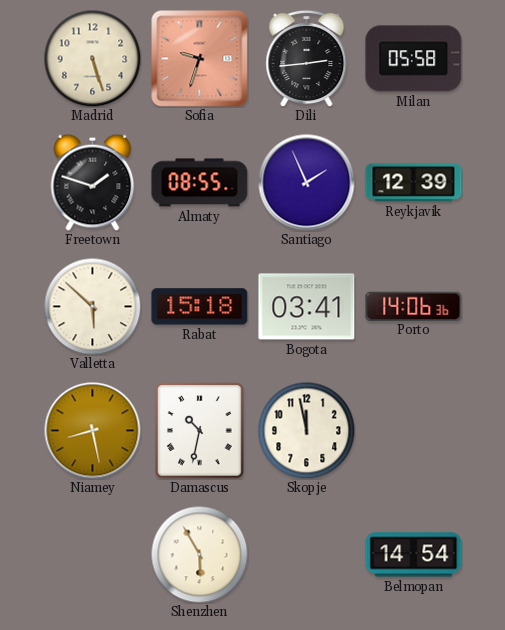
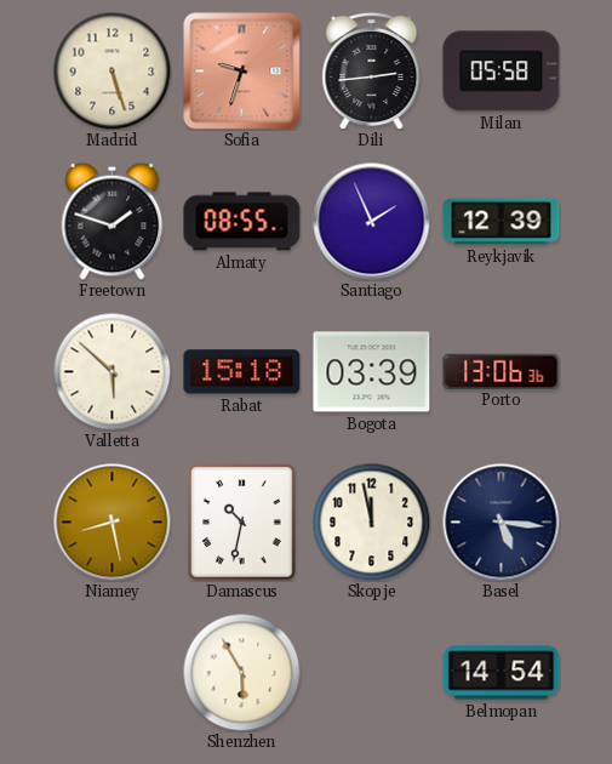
Bogota: 03:41 -> 03:39 (372, 372)
Porto: 14:06 -> 13:06 (502, 371)
Basel: none -> 5:16 (502, 523)
